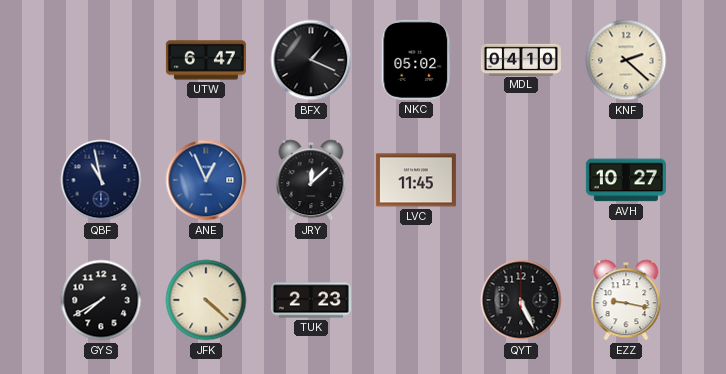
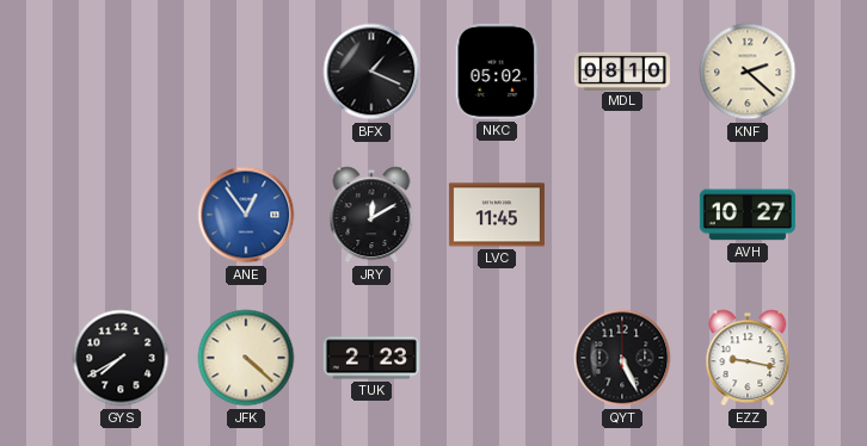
UTW: 6:47 -> none (206, 60)
MDL: 04:10 -> 08:10 (622, 70)
QBF: 10:58 -> none (101, 180)
ANE: 12:56 -> 12:54 (246, 215)
JRY: 12:08 -> 12:10 (371, 215)
